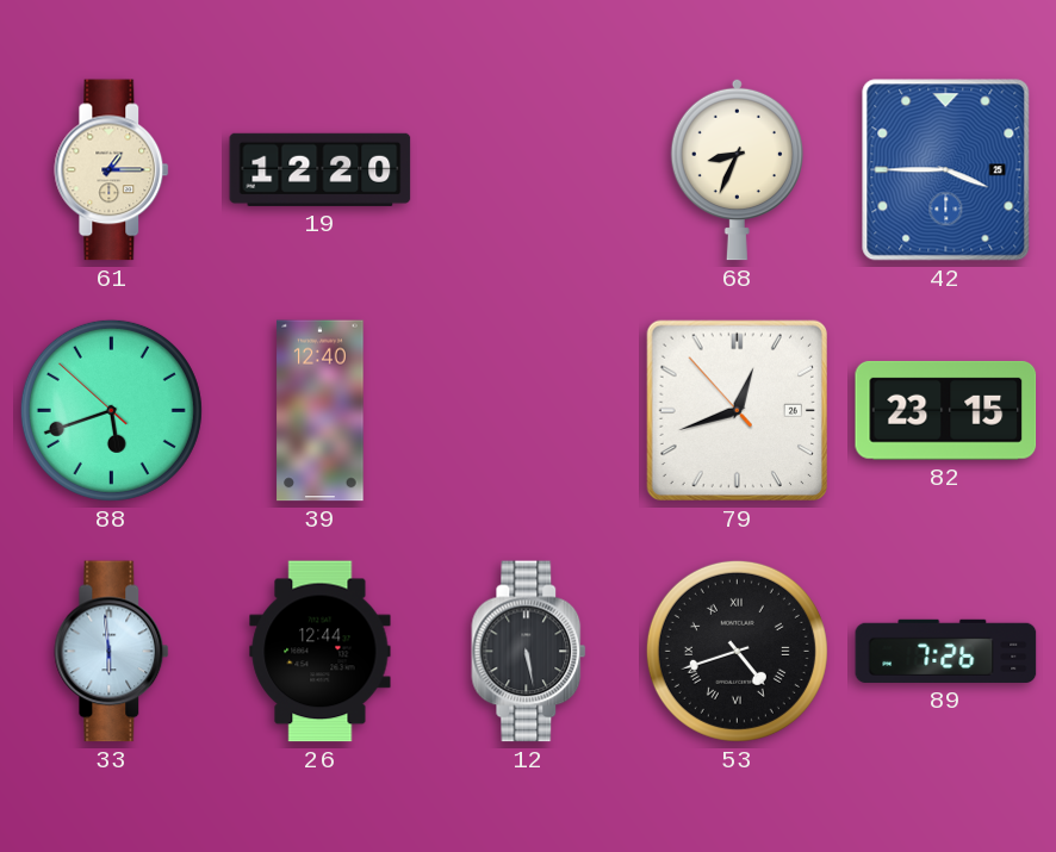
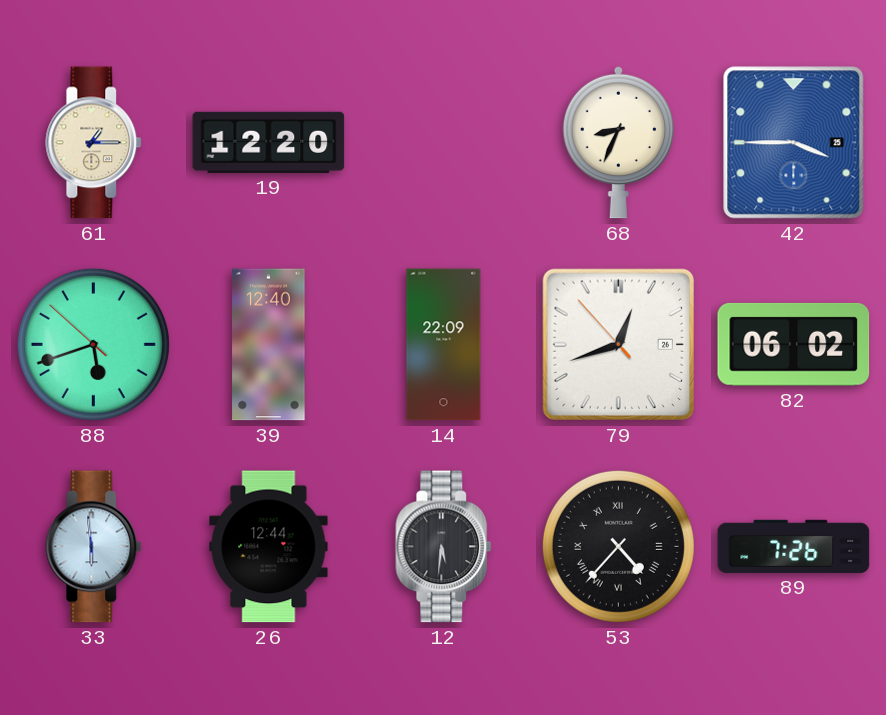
14: none -> 22:09 (444, 345)
82: 23:15 -> 06:02 (794, 344)
12: 5:28 -> 5:31 (444, 547)
53: 4:42 -> 4:37 (618, 546)
